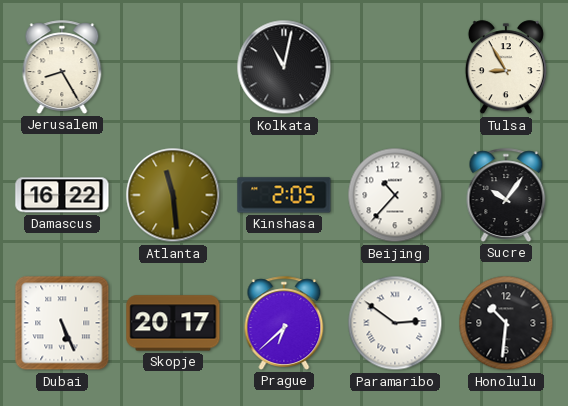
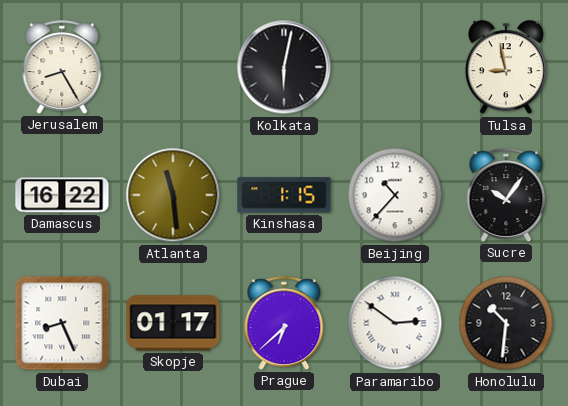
Kolkata: 11:02 -> 6:02 (284, 67)
Tulsa: 8:55 -> 8:58 (506, 68)
Kinshasa: 2:05 -> 1:15 (284, 195)
Dubai: 5:26 -> 8:26 (62, 323)
Skopje: 20:17 -> 01:17 (173, 323)
